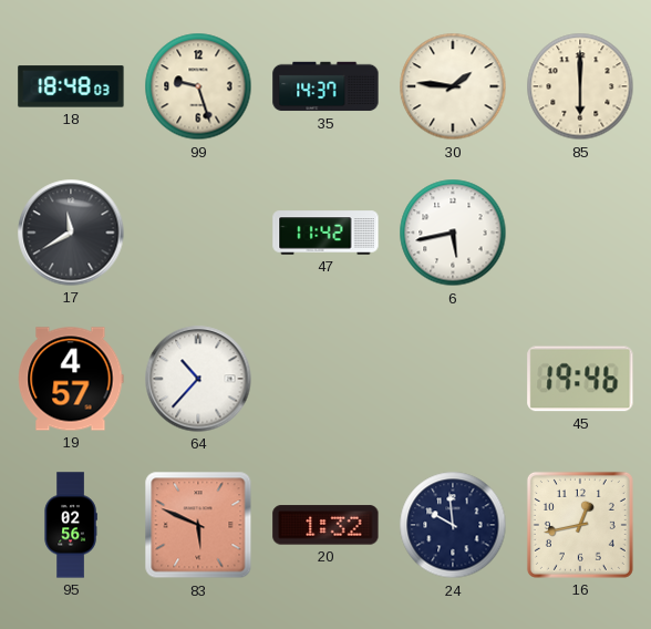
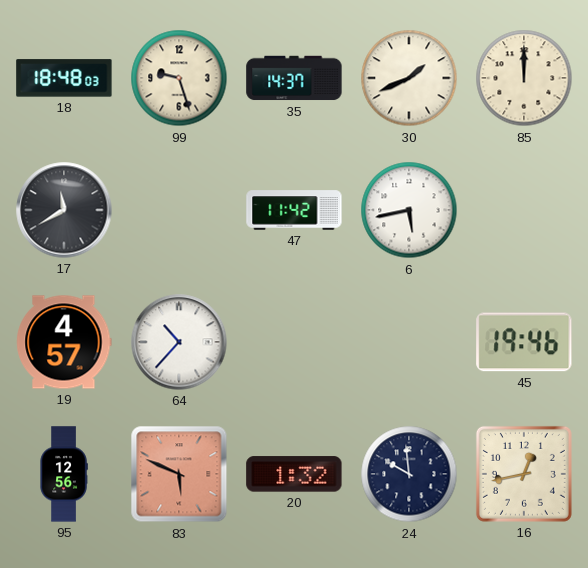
30: 1:46 -> 1:41 (409, 78)
85: 6:00 -> 12:00 (524, 78)
95: 02:56 -> 12:56 (64, 474)
